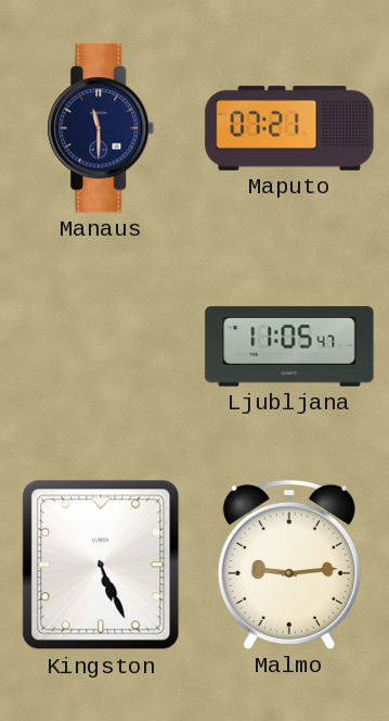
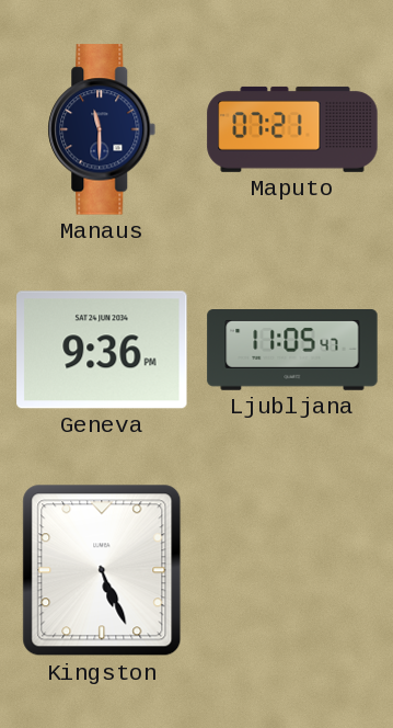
Geneva: none -> 9:36 (102, 350)
Malmo: 9:14 -> none (289, 565)
